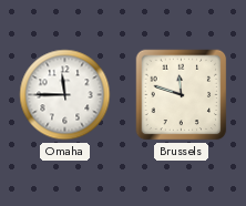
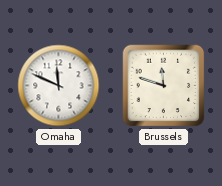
Omaha: 11:45 -> 11:49 (59, 86)
